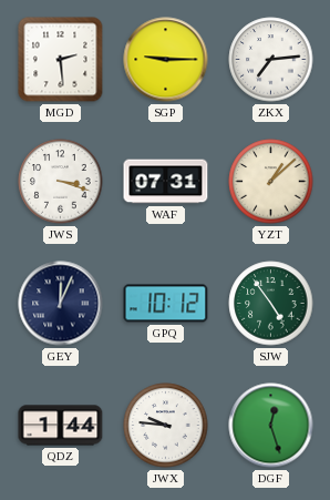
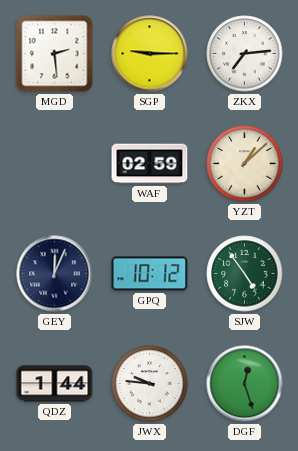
JWS: 3:18 -> none (61, 182)
WAF: 07:31 -> 02:59 (150, 164)
